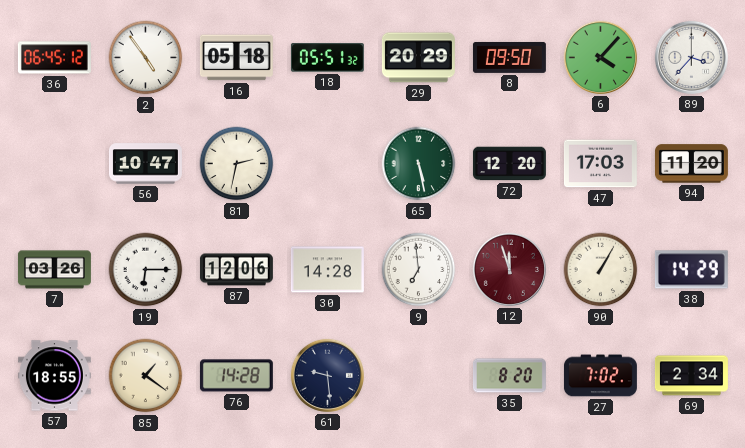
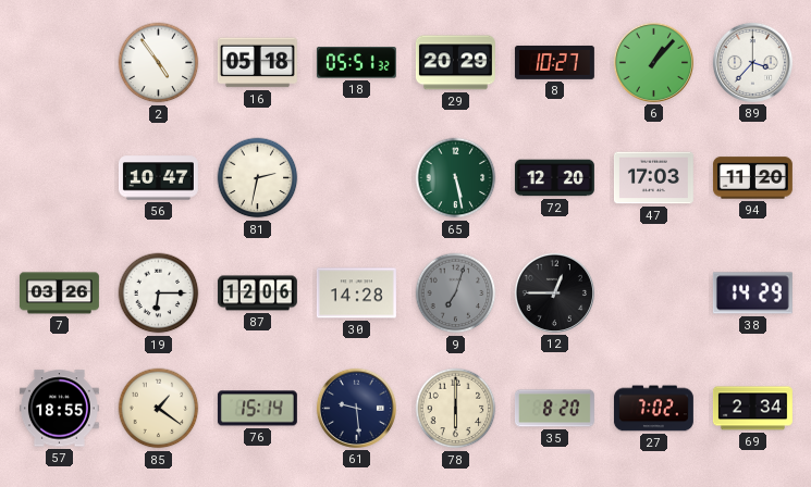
36: 06:45 -> none (54, 58)
8: 09:50 -> 10:27 (554, 62)
6: 4:07 -> 1:07 (653, 62)
9: 6:59 -> 7:03 (456, 294)
9 dial: white -> grey (456, 294)
12: 11:57 -> 12:45 (554, 292)
12 dial: burgundy -> black (554, 292)
90: 1:05 -> none (601, 270)
76: 14:28 -> 15:14 (257, 409)
78: none -> 6:00 (456, 409)
